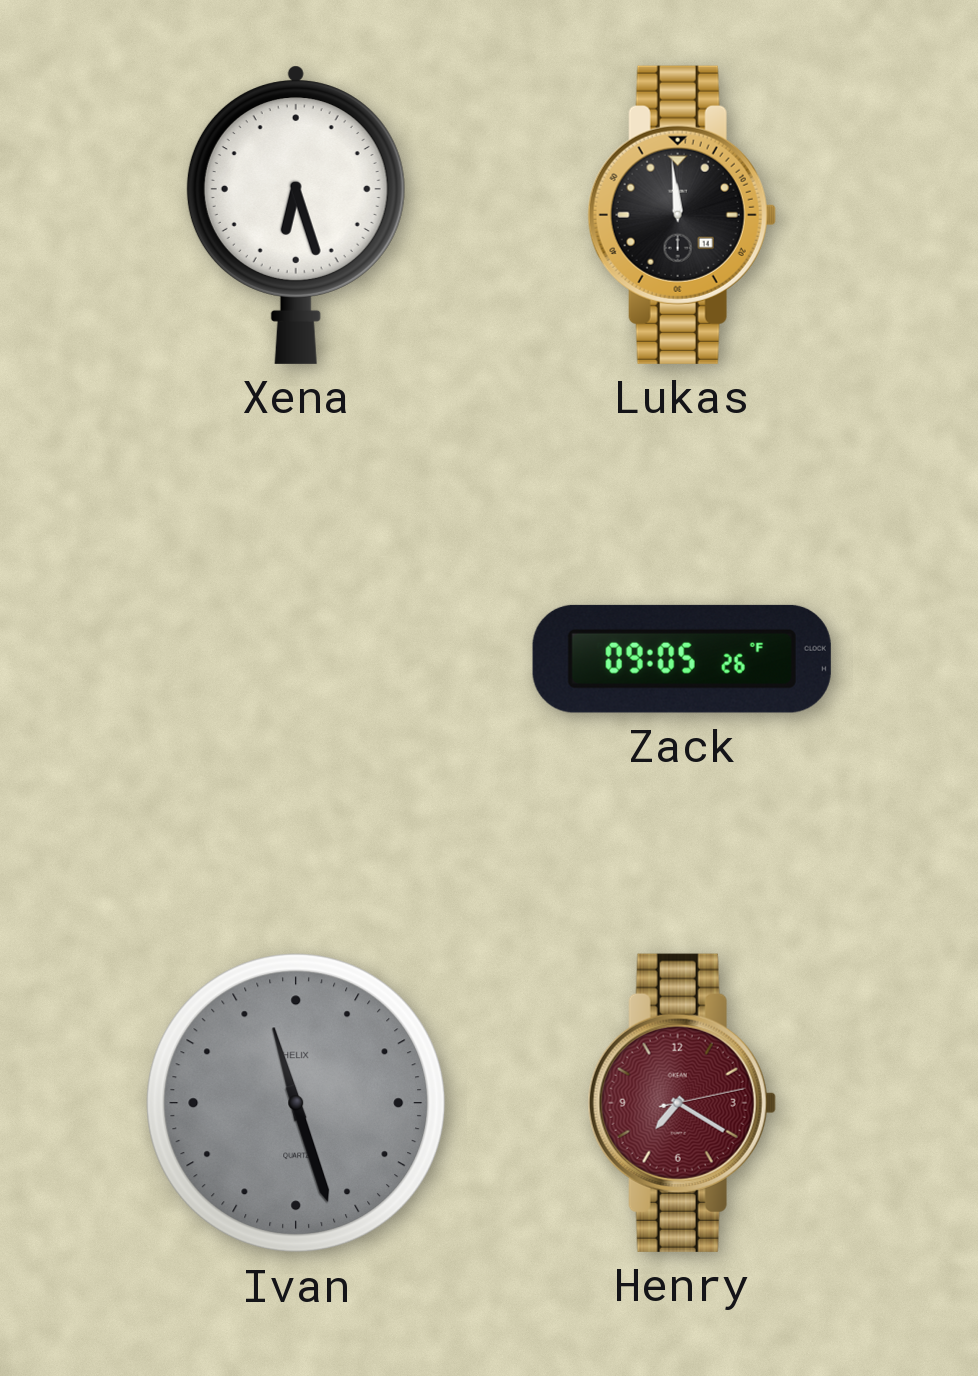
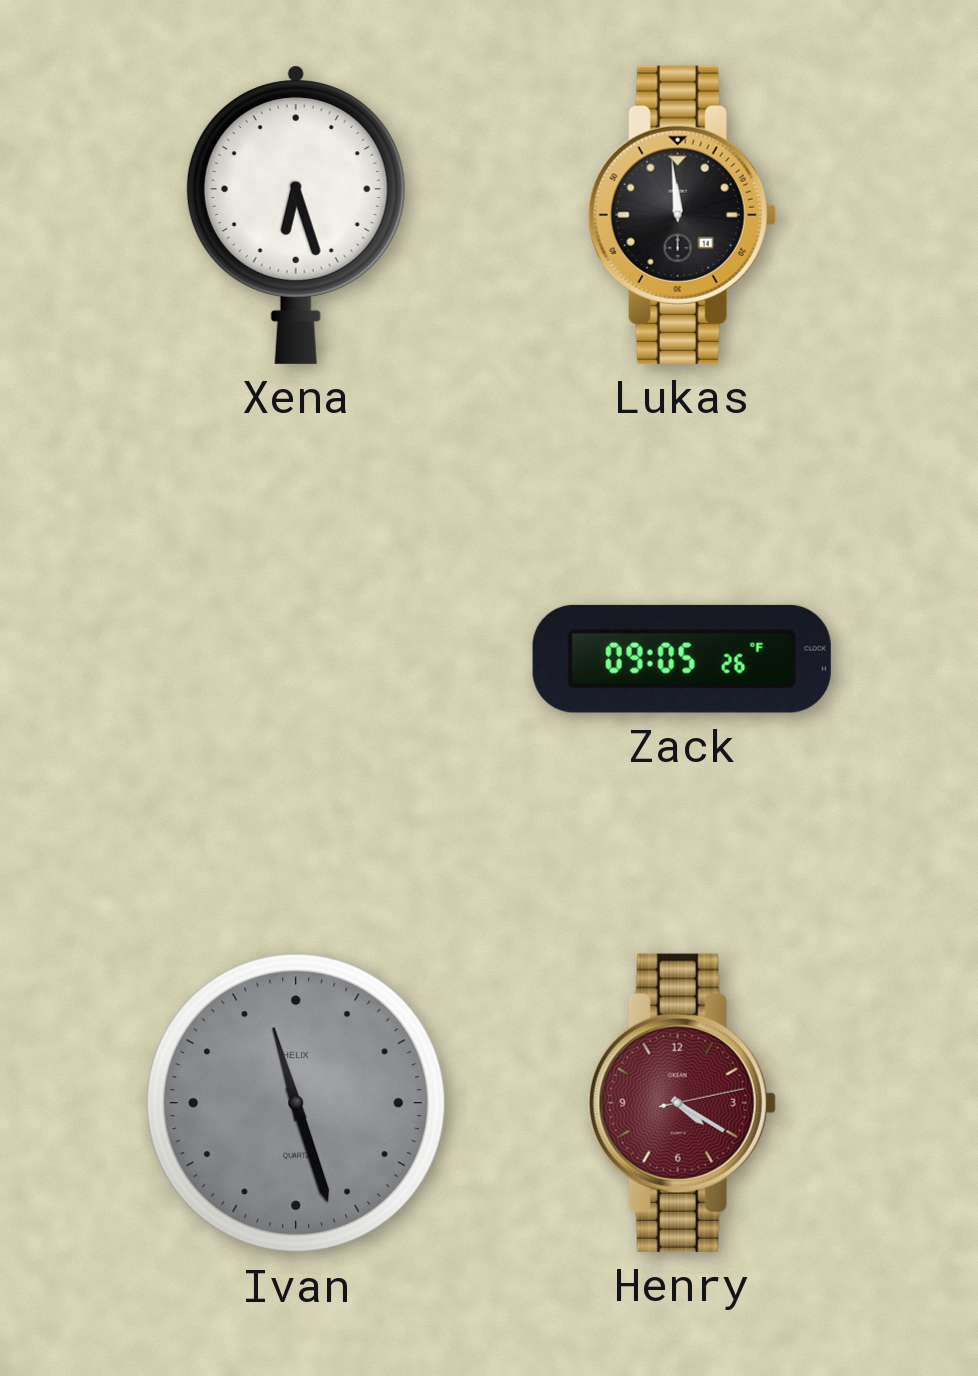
Henry: 7:20 -> 4:20 (682, 1103)
